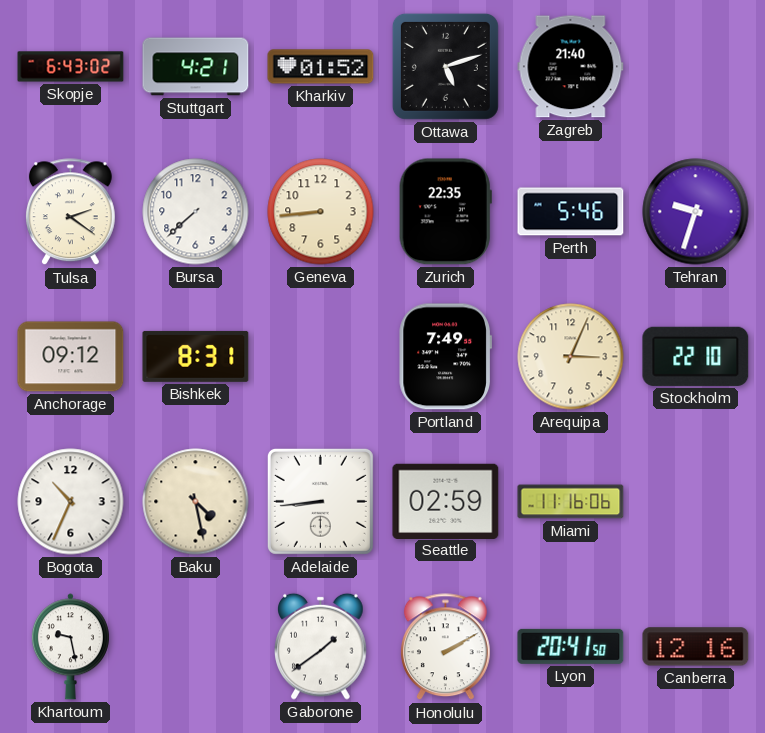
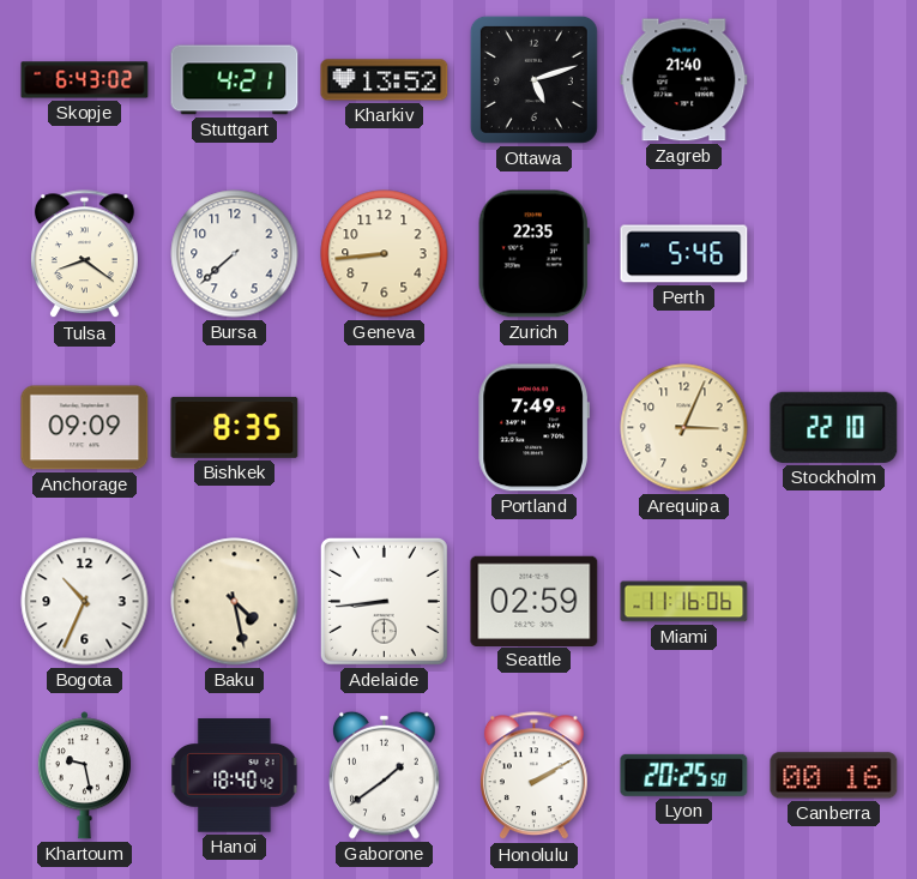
Kharkiv: 01:52 -> 13:52 (385, 80)
Tulsa: 2:21 -> 8:21 (84, 254)
Tehran: 9:33 -> none (696, 212)
Anchorage: 09:12 -> 09:09 (85, 428)
Bishkek: 8:31 -> 8:35 (235, 427)
Hanoi: none -> 18:40 (235, 776)
Lyon: 20:41 -> 20:25 (684, 775)
Canberra: 12:16 -> 00:16 (834, 776)
